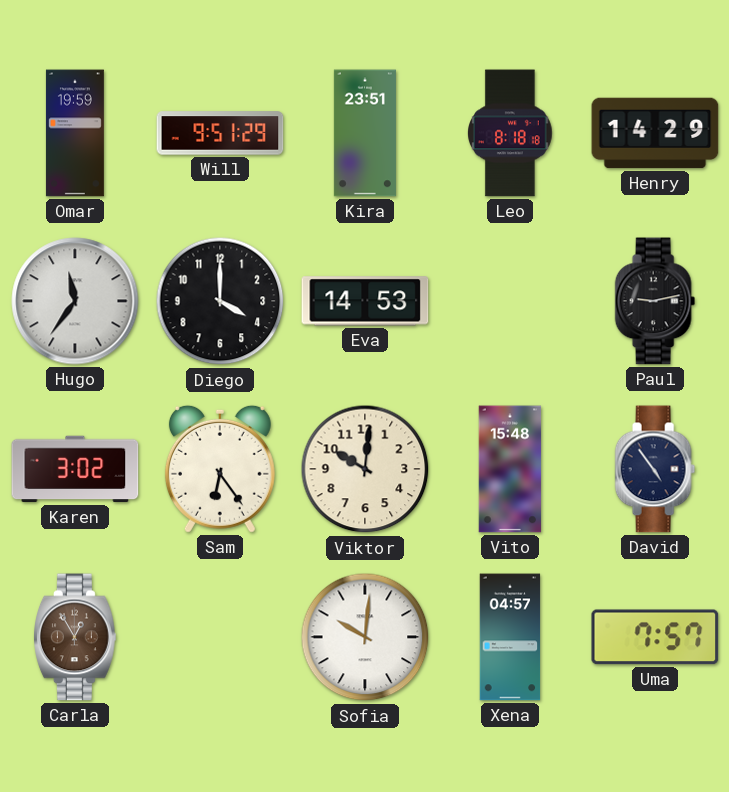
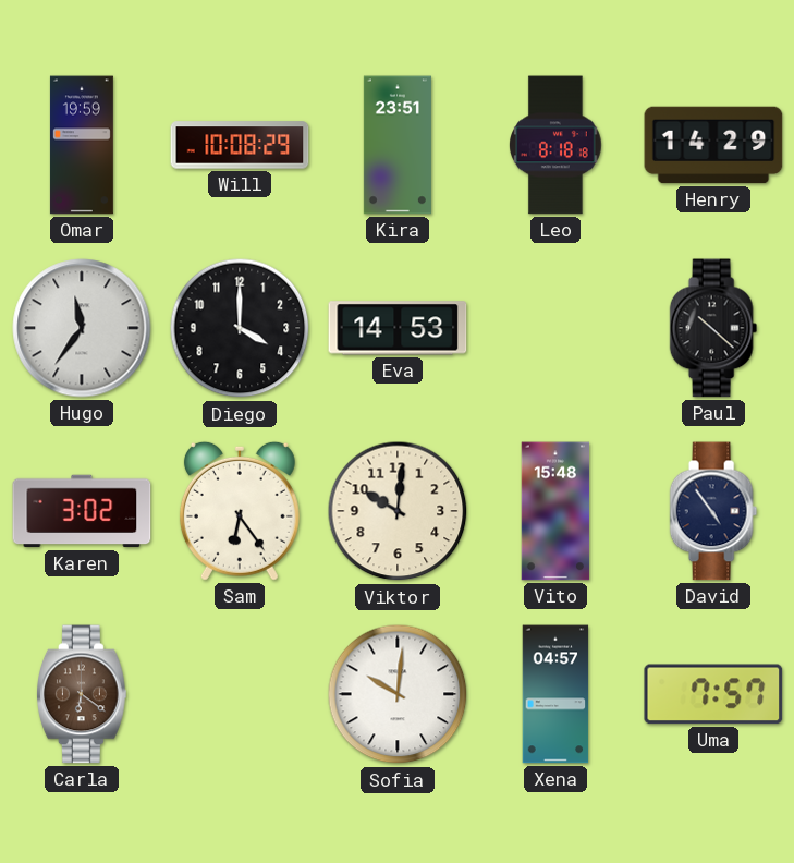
Will: 9:51 -> 10:08 (240, 145)
Paul: 9:13 -> 10:22 (713, 328)
Carla: 12:55 -> 6:21 (83, 694)
